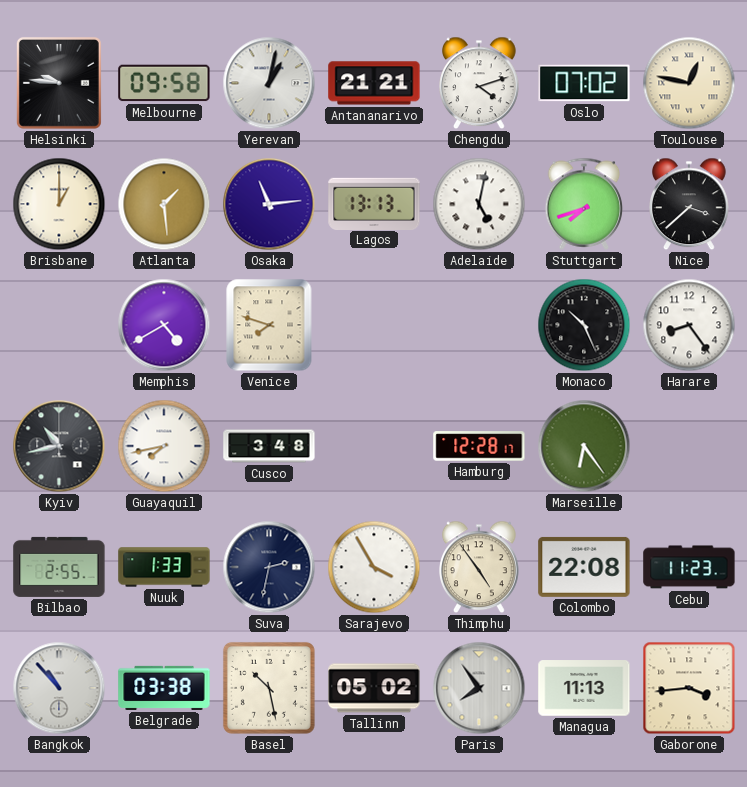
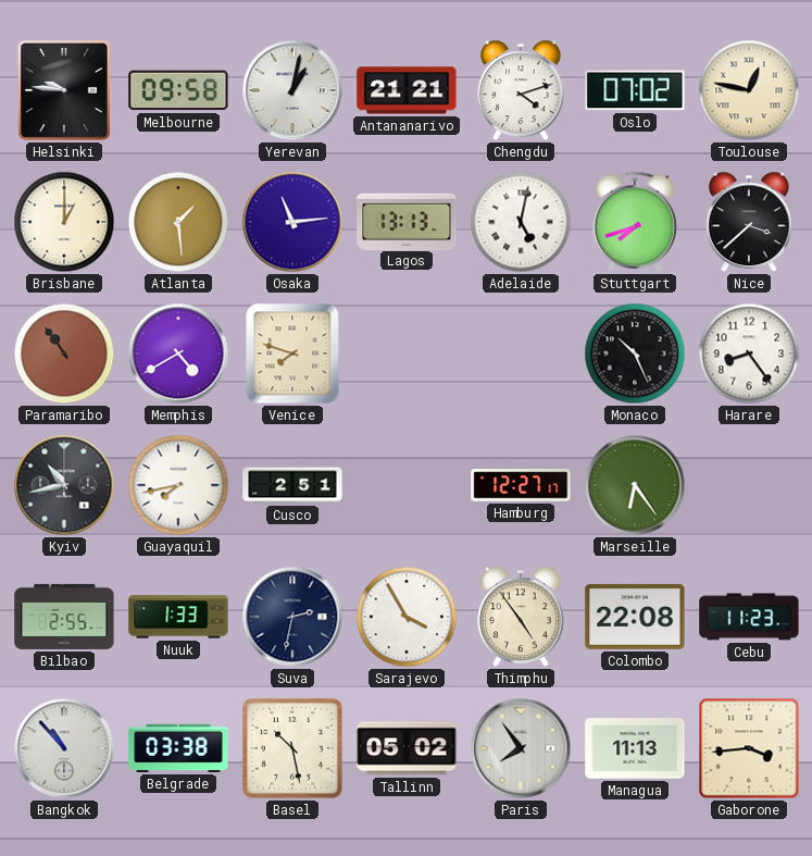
Paramaribo: none -> 10:54 (64, 353)
Cusco: 3:48 -> 2:51 (292, 485)
Hamburg: 12:28 -> 12:27 (521, 485)
